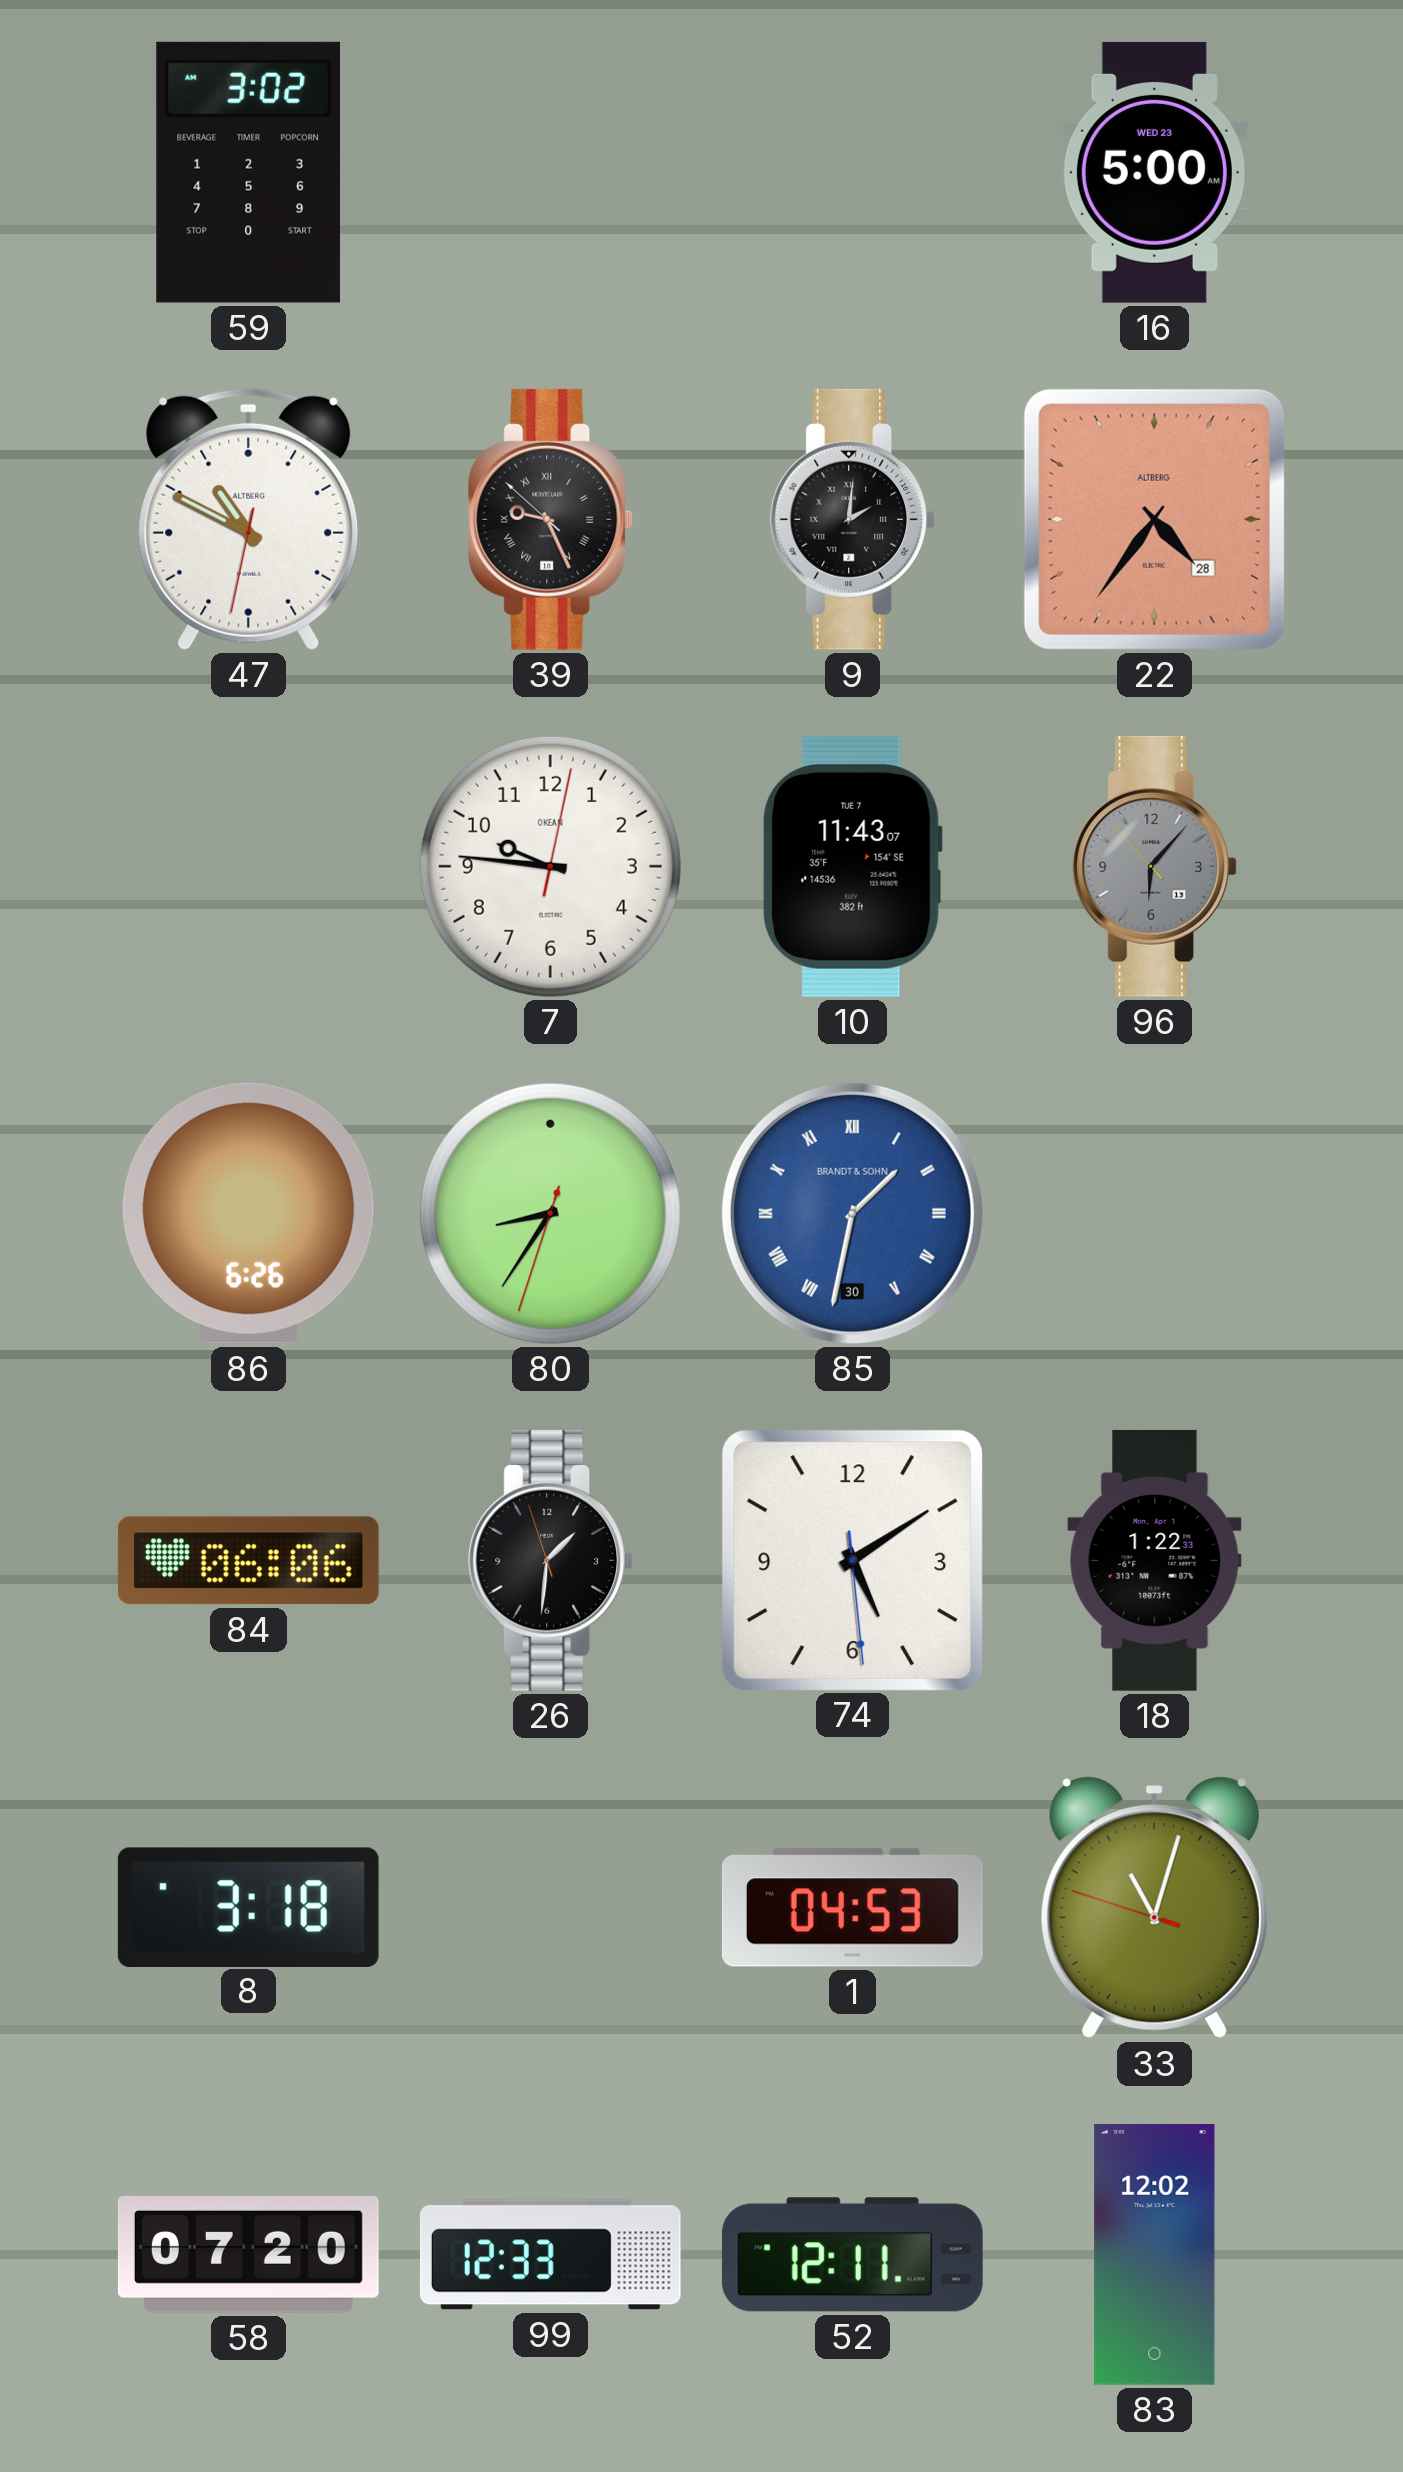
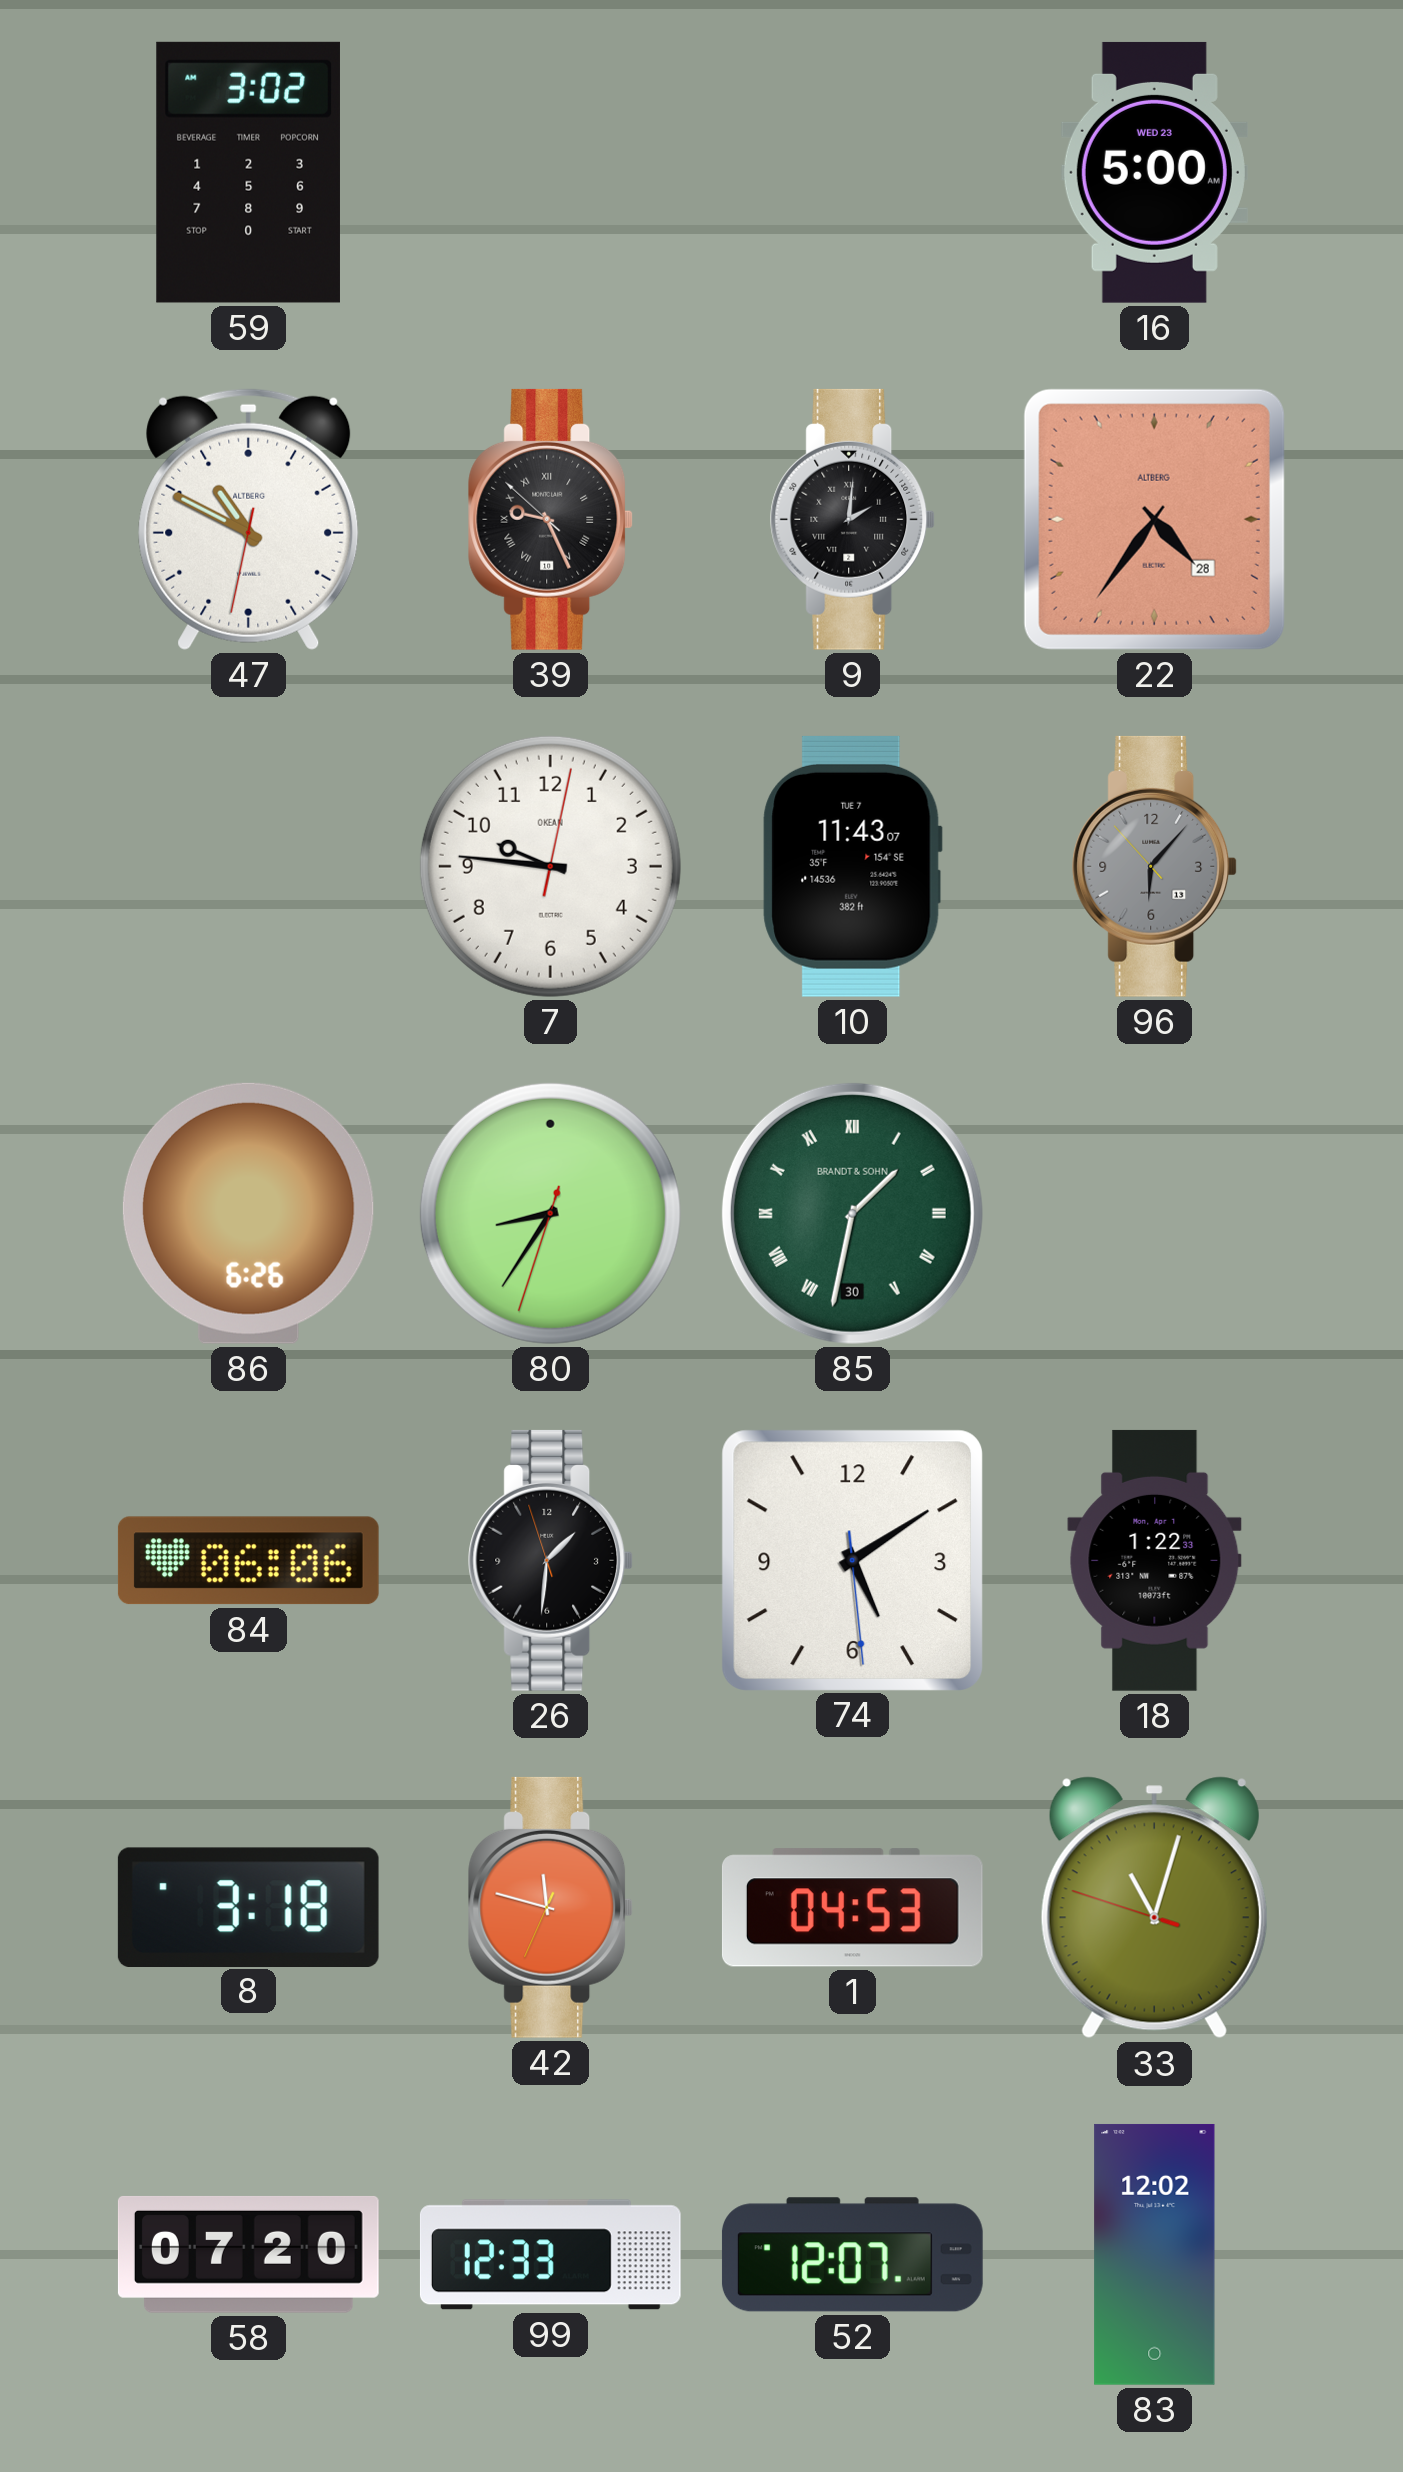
85 dial: blue -> green (852, 1213)
42: none -> 11:47 (551, 1907)
52: 12:11 -> 12:07 (852, 2255)
